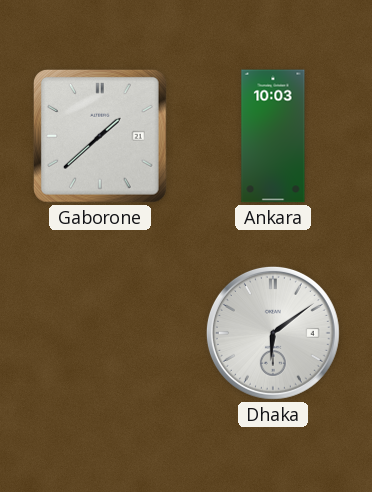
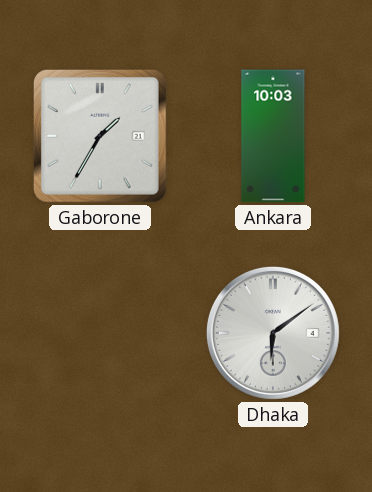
Gaborone: 1:38 -> 1:35 (100, 136)
